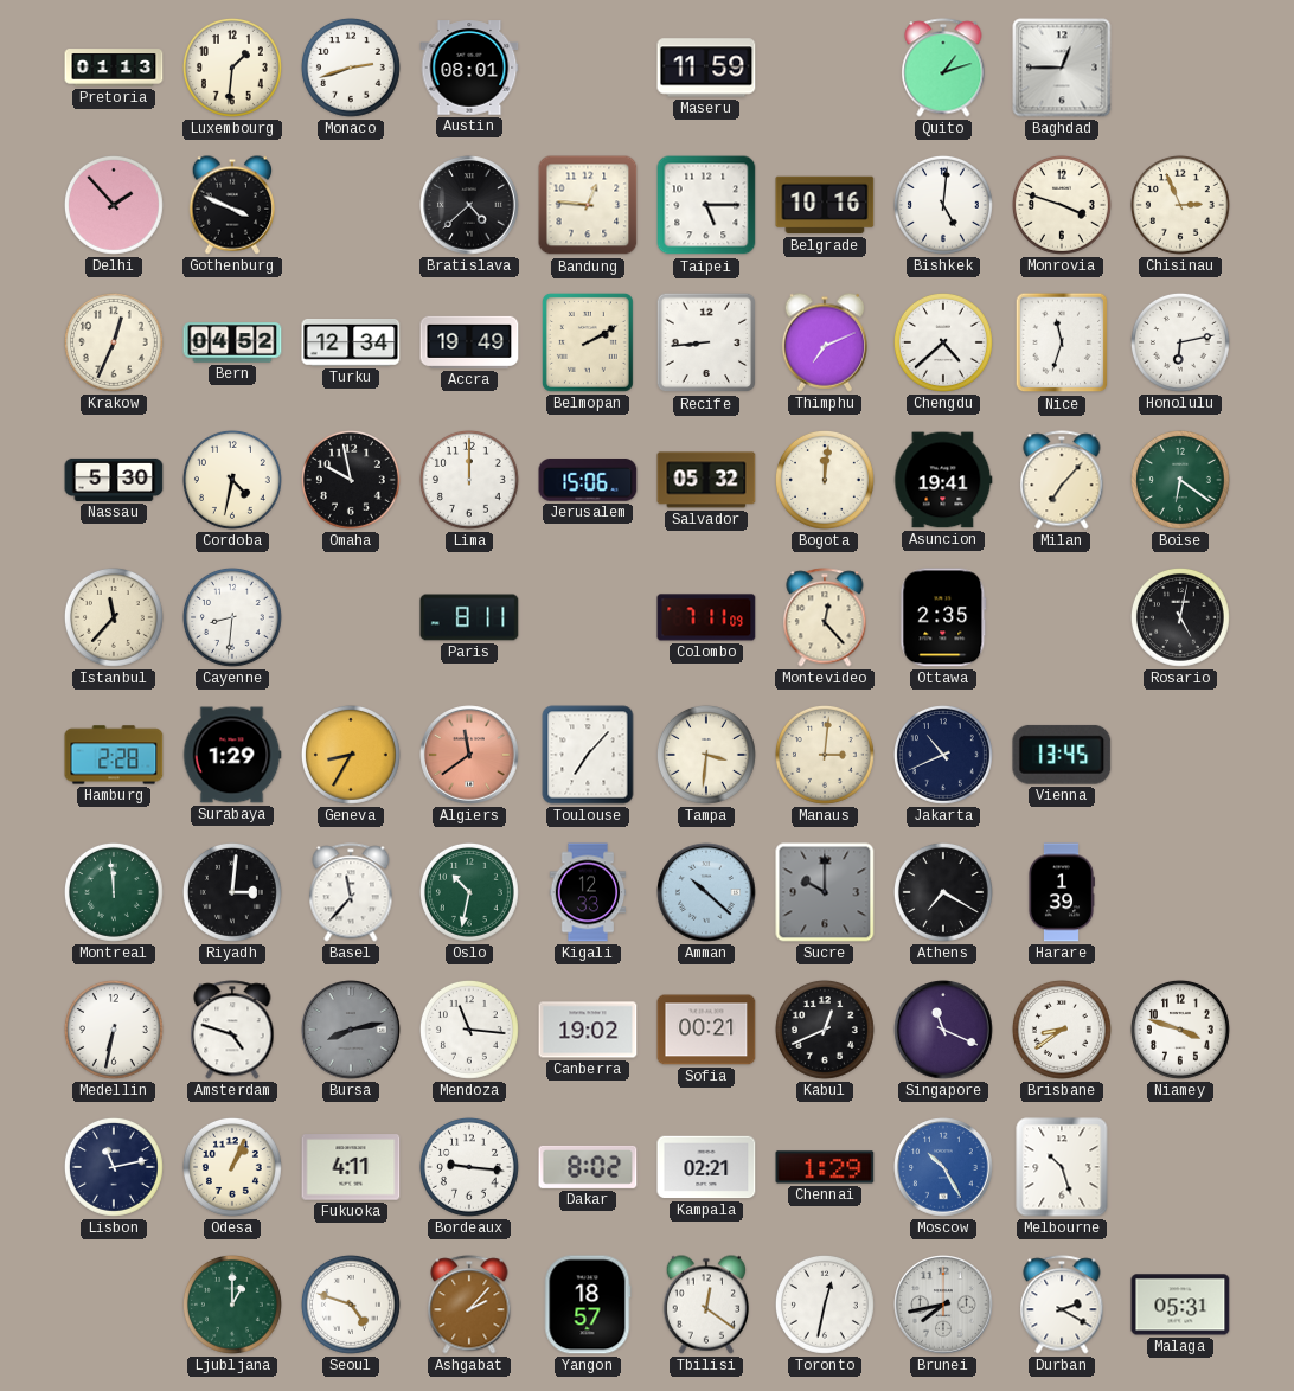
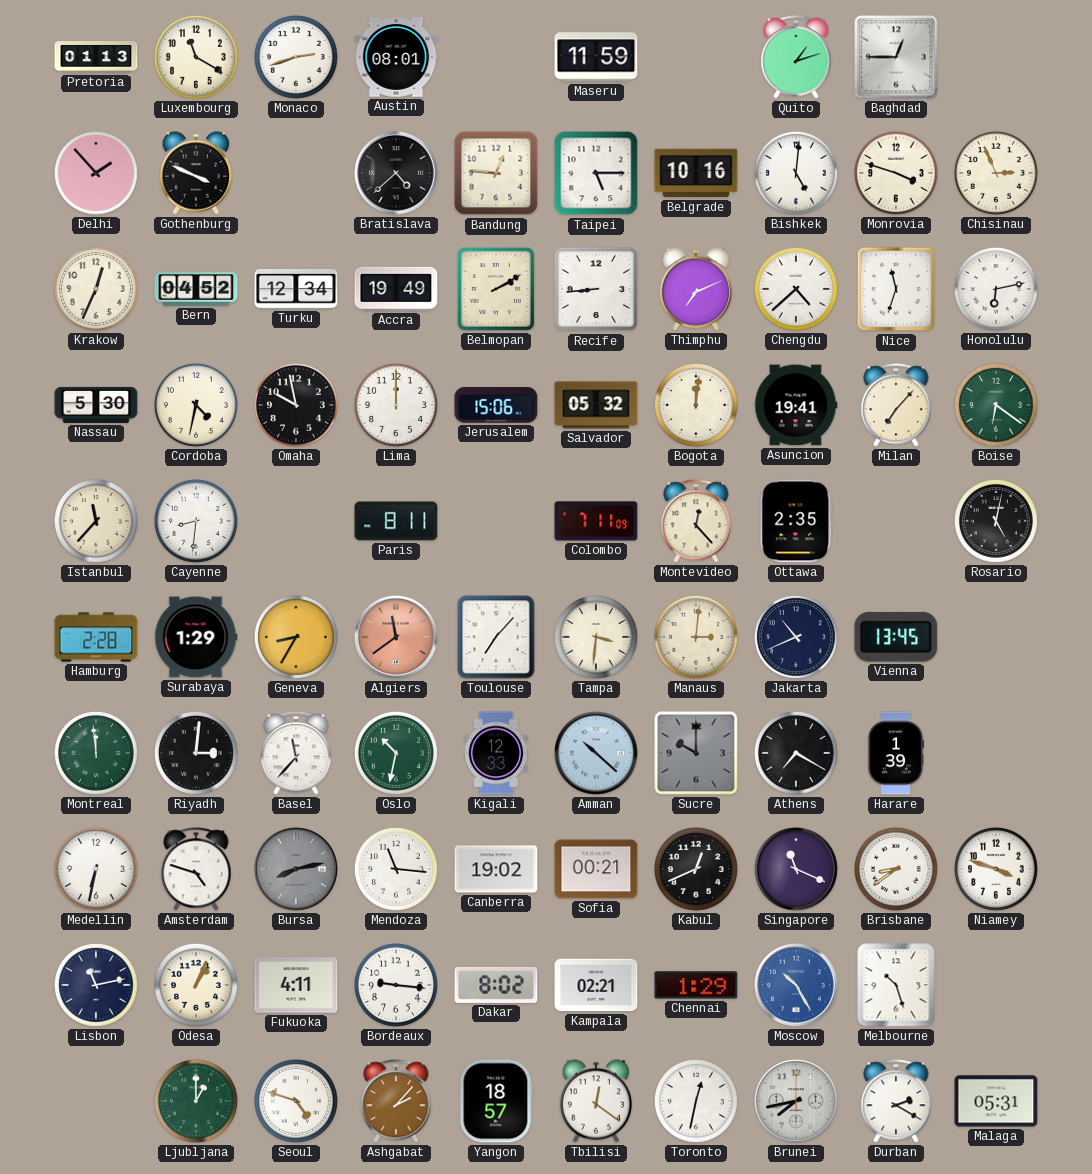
Luxembourg: 1:31 -> 11:20 (196, 57)
